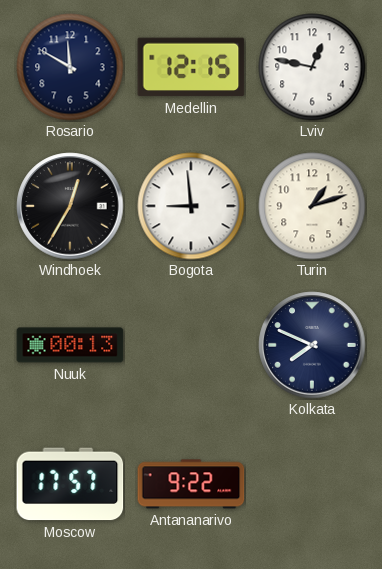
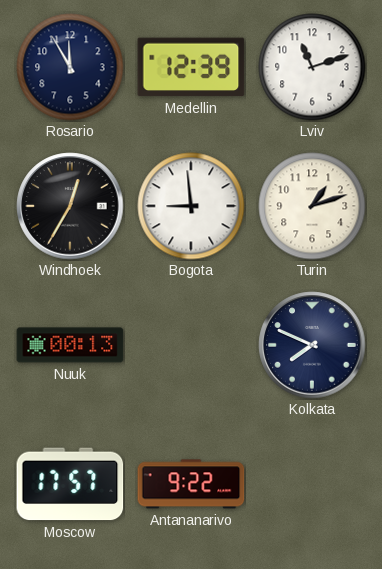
Rosario: 11:50 -> 11:55 (70, 67)
Medellin: 12:15 -> 12:39 (191, 67)
Lviv: 12:47 -> 11:12 (312, 67)
